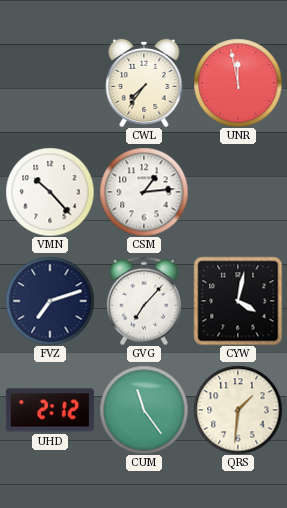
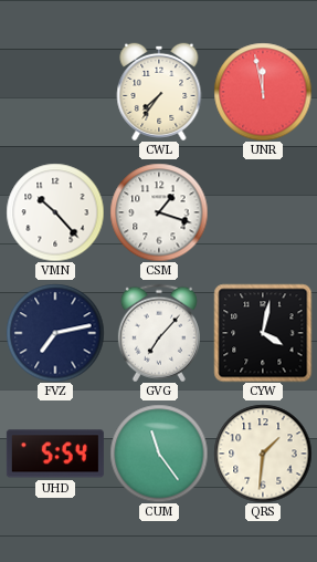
CSM: 1:14 -> 1:18 (159, 212)
FVZ: 7:12 -> 7:13 (55, 333)
UHD: 2:12 -> 5:54 (55, 454)
